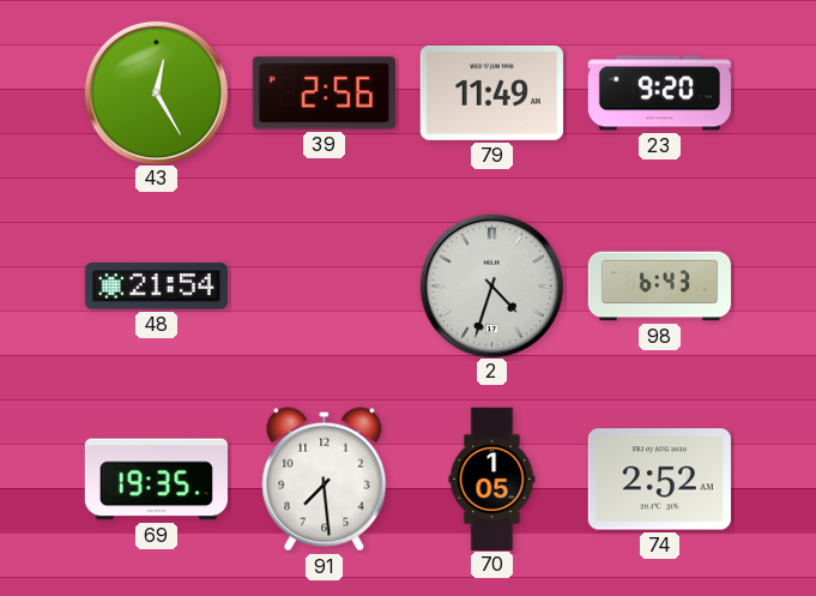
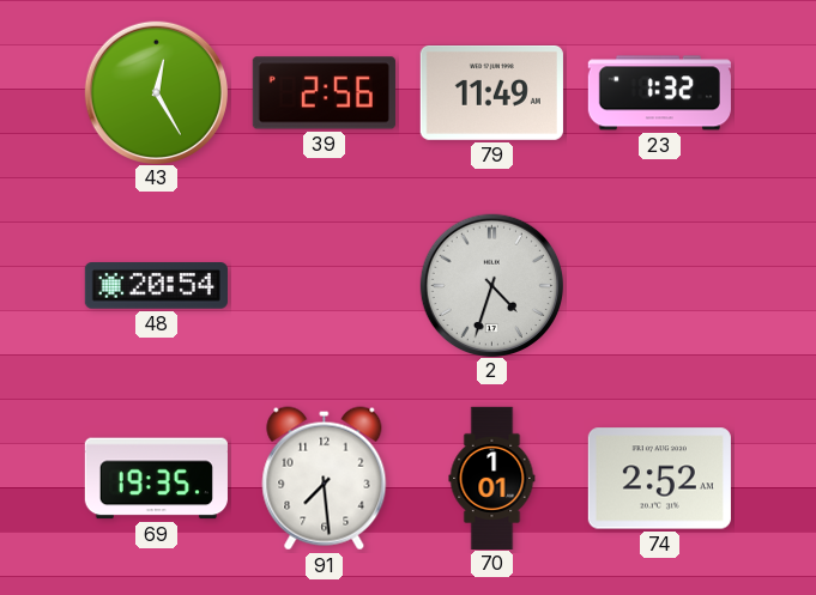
23: 9:20 -> 1:32 (659, 93)
48: 21:54 -> 20:54 (156, 286)
98: 6:43 -> none (659, 287)
70: 1:05 -> 1:01 (492, 478)
